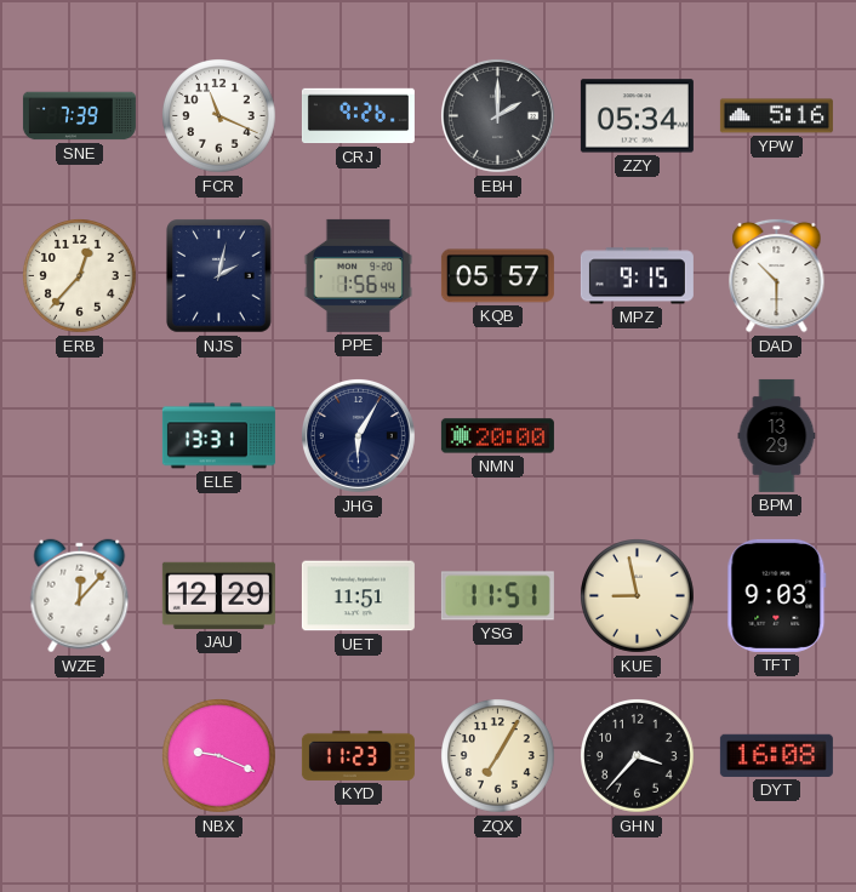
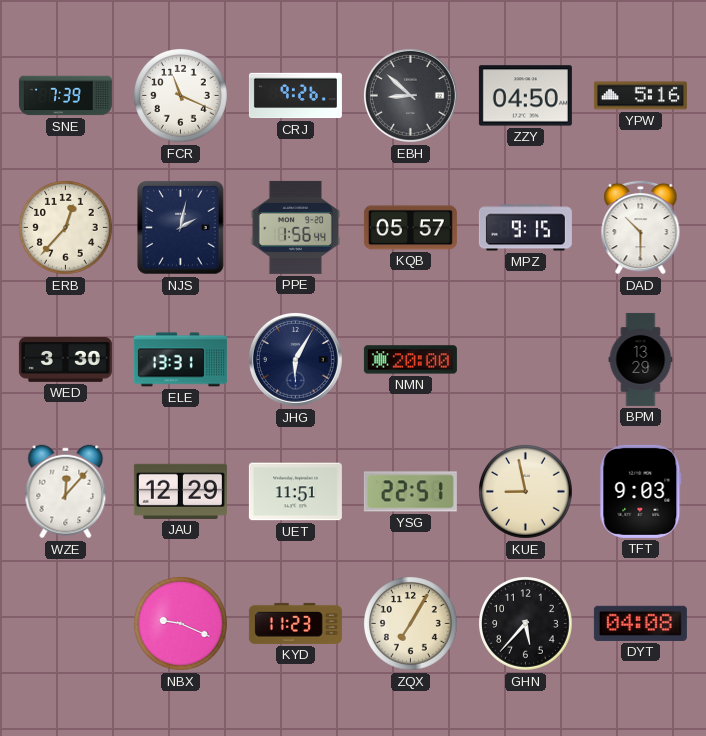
EBH: 2:00 -> 8:52 (410, 95)
ZZY: 05:34 -> 04:50 (525, 96)
WED: none -> 3:30 (65, 359)
YSG: 11:51 -> 22:51 (410, 492)
GHN: 3:37 -> 5:37 (526, 624)
DYT: 16:08 -> 04:08 (640, 623)
